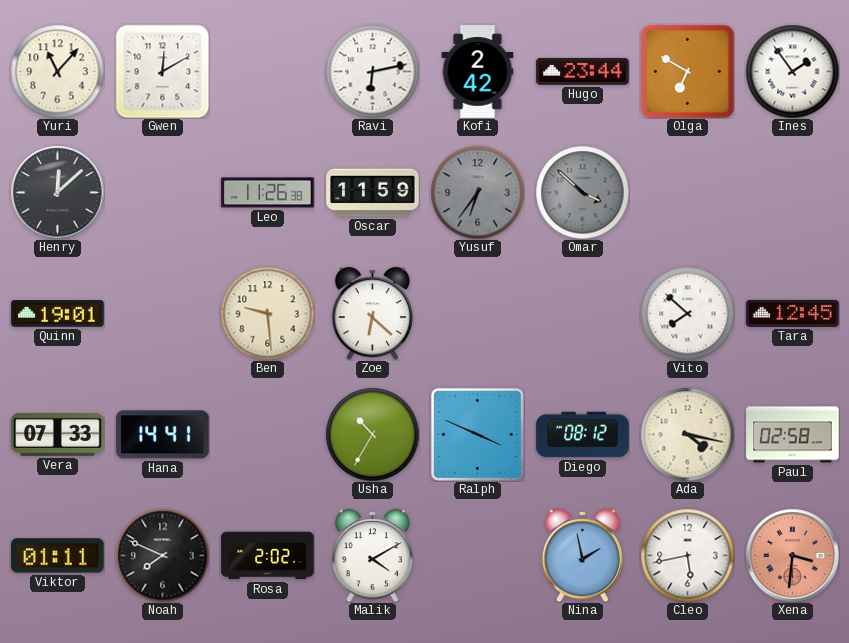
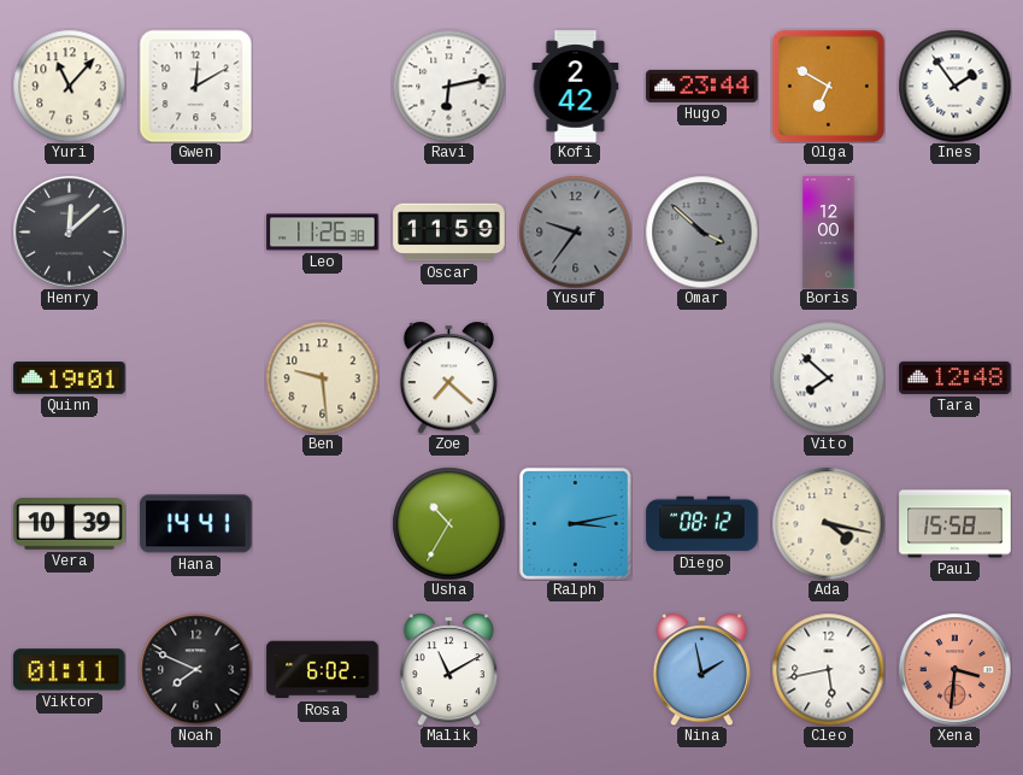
Yusuf: 6:36 -> 9:36 (575, 231)
Boris: none -> 12:00 (829, 233)
Zoe: 6:22 -> 7:22 (448, 377)
Tara: 12:45 -> 12:48 (956, 377)
Vera: 07:33 -> 10:39 (70, 524)
Ralph: 3:49 -> 3:13 (575, 523)
Paul: 02:58 -> 15:58 (956, 524)
Rosa: 2:02 -> 6:02 (323, 670)
Malik: 4:10 -> 11:10 (448, 669)
